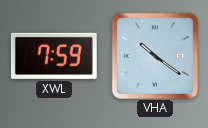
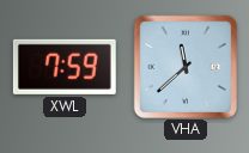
VHA: 10:21 -> 11:38 (184, 66)
